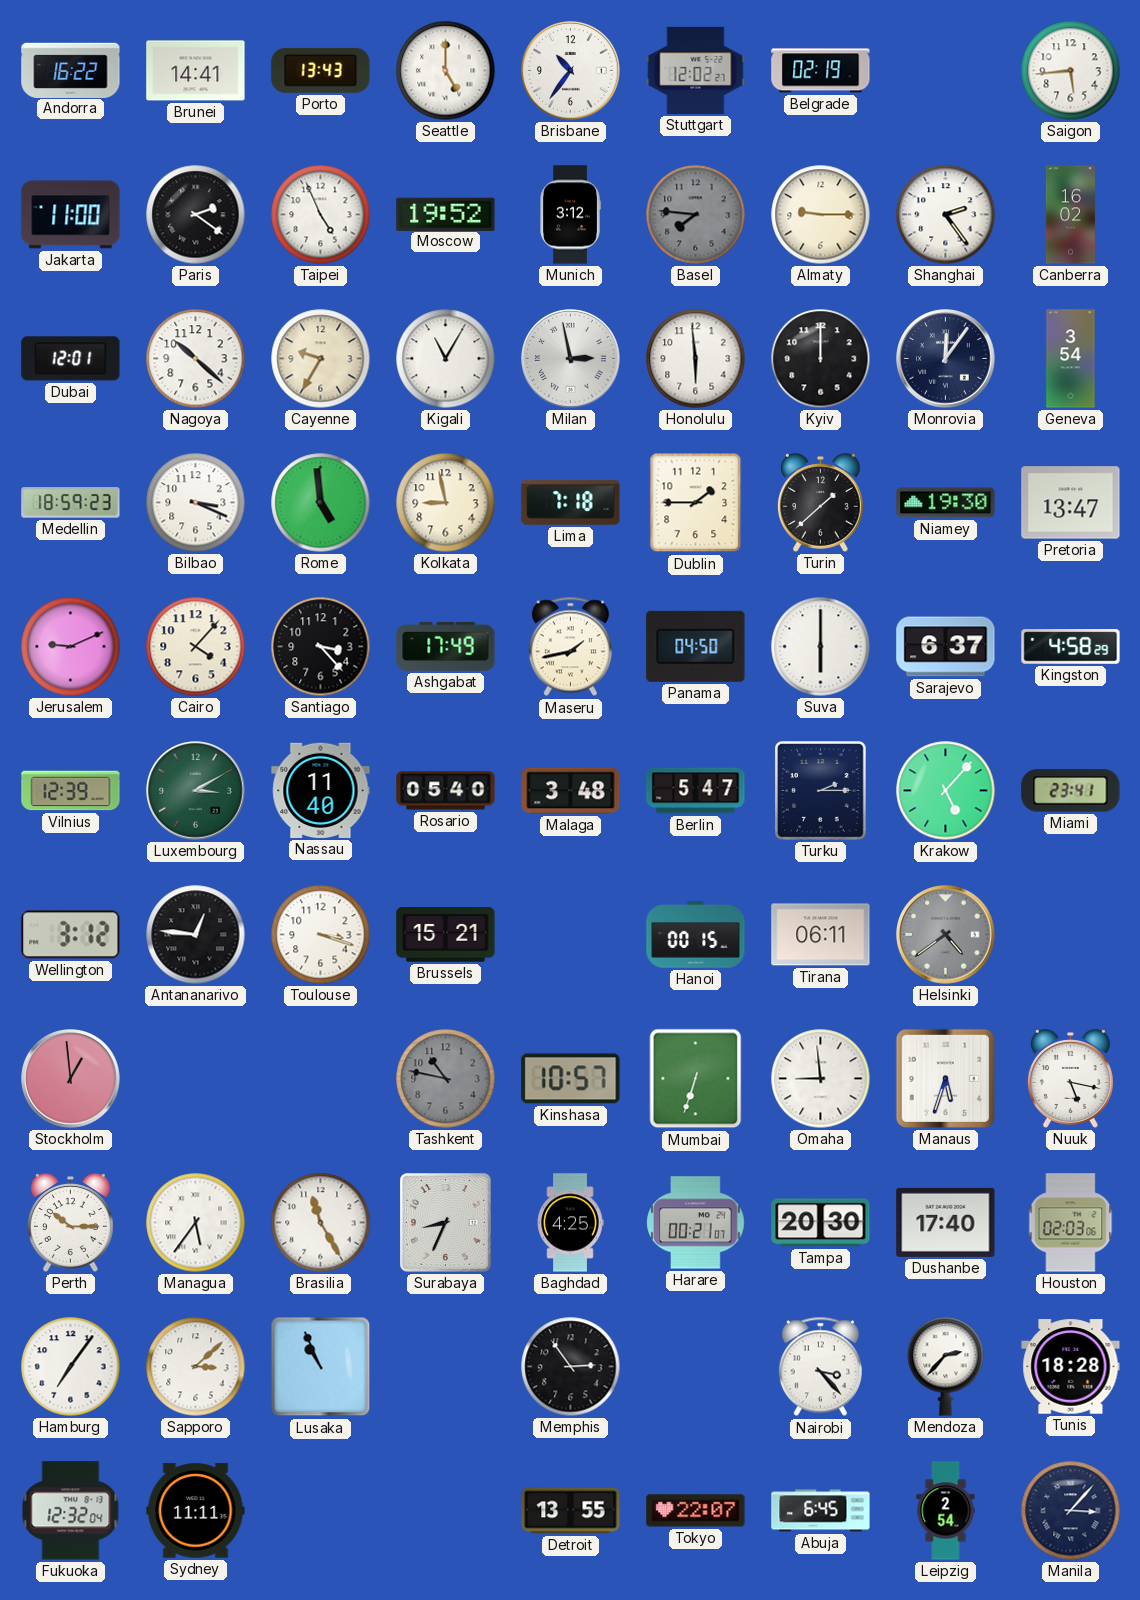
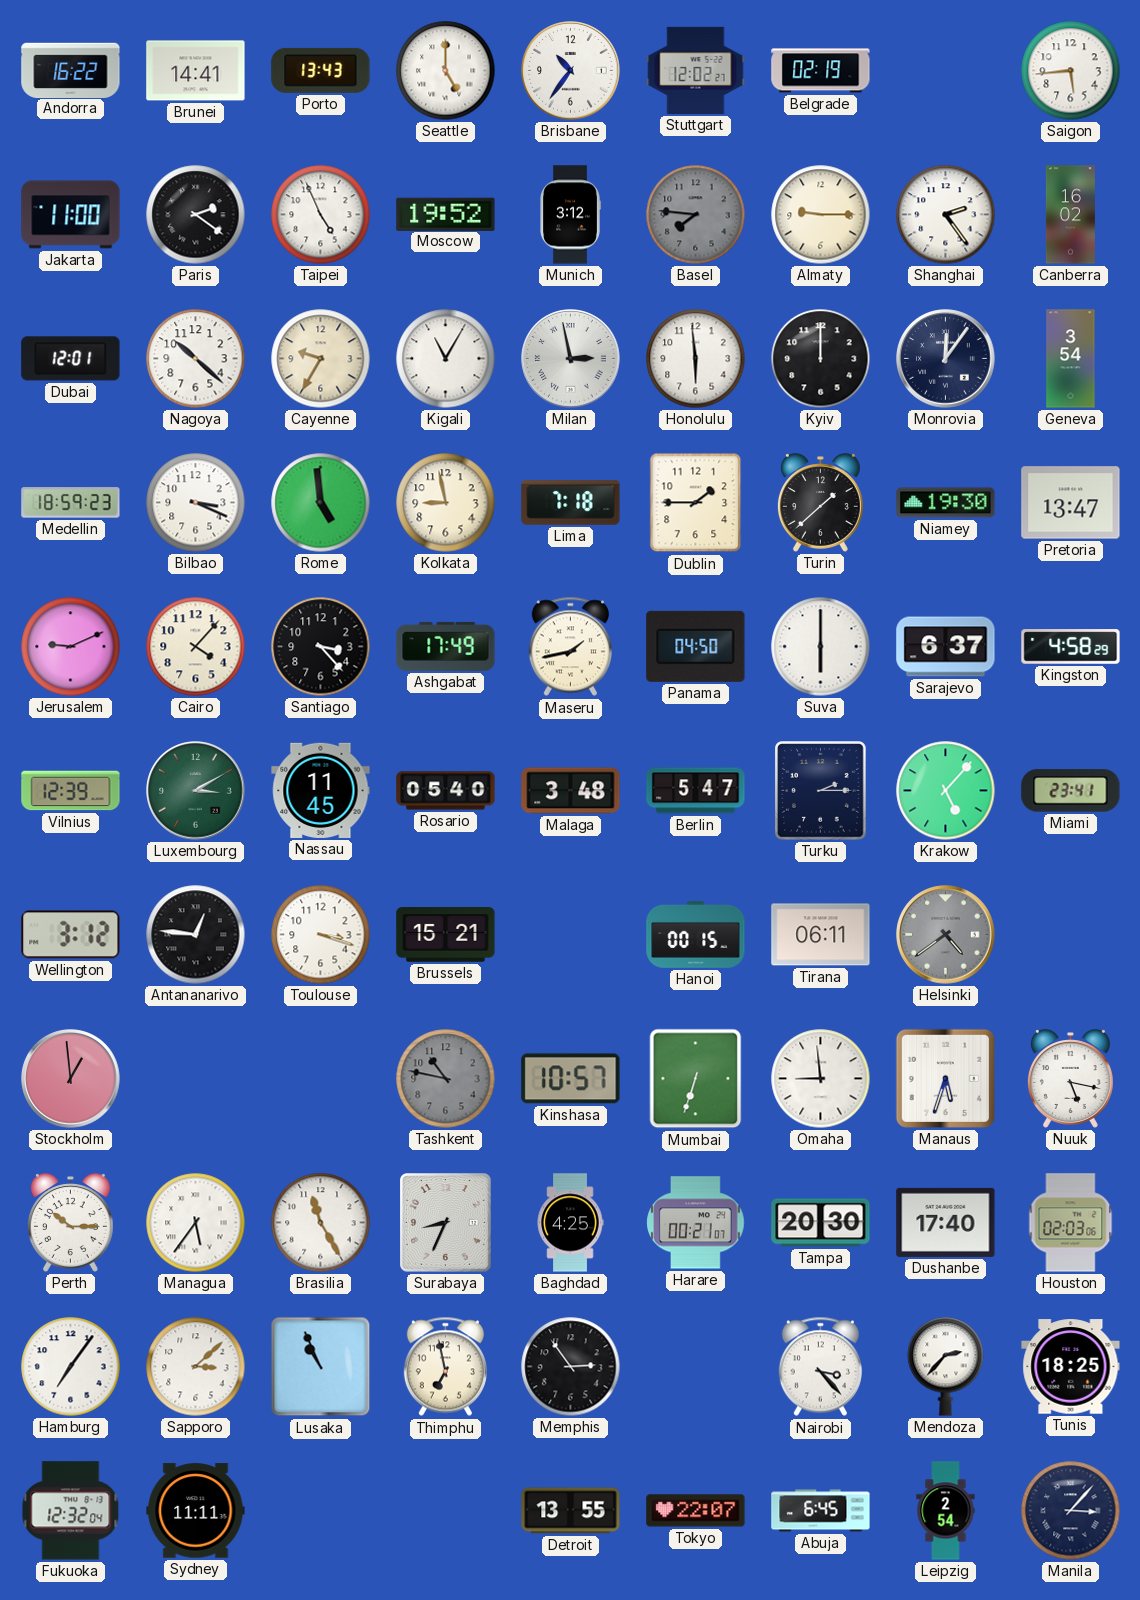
Nassau: 11:40 -> 11:45 (321, 790)
Thimphu: none -> 6:58 (445, 1367)
Tunis: 18:28 -> 18:25 (1071, 1367)
